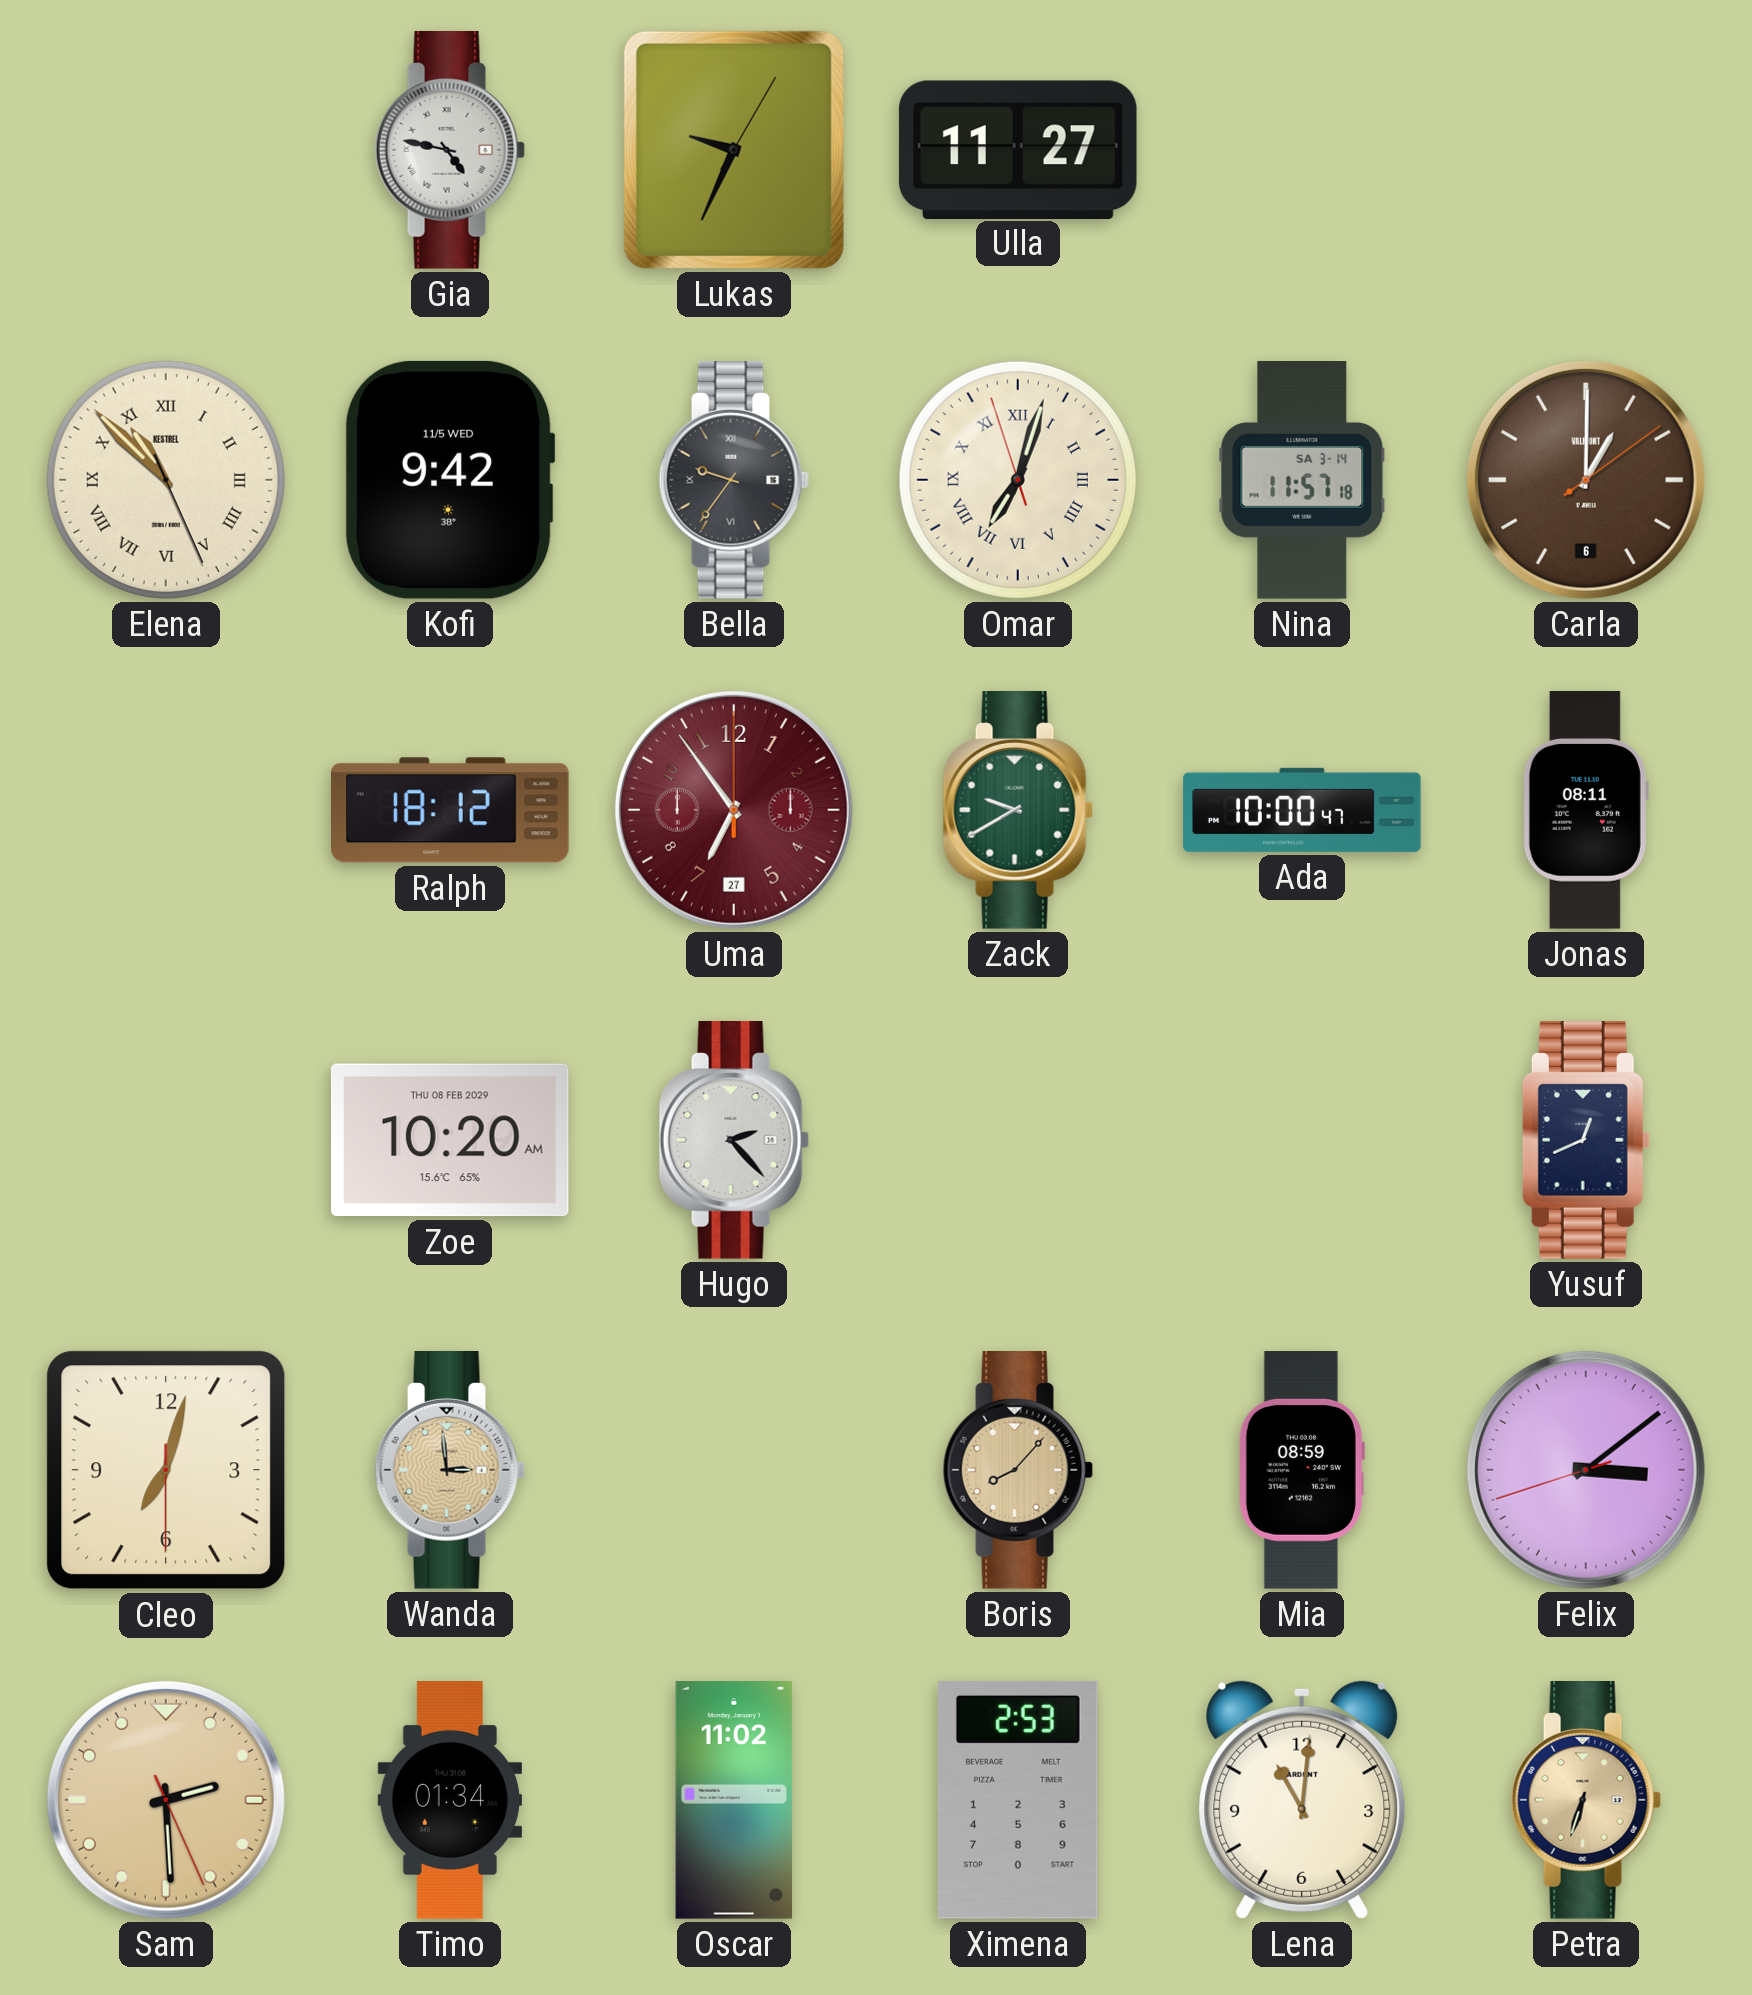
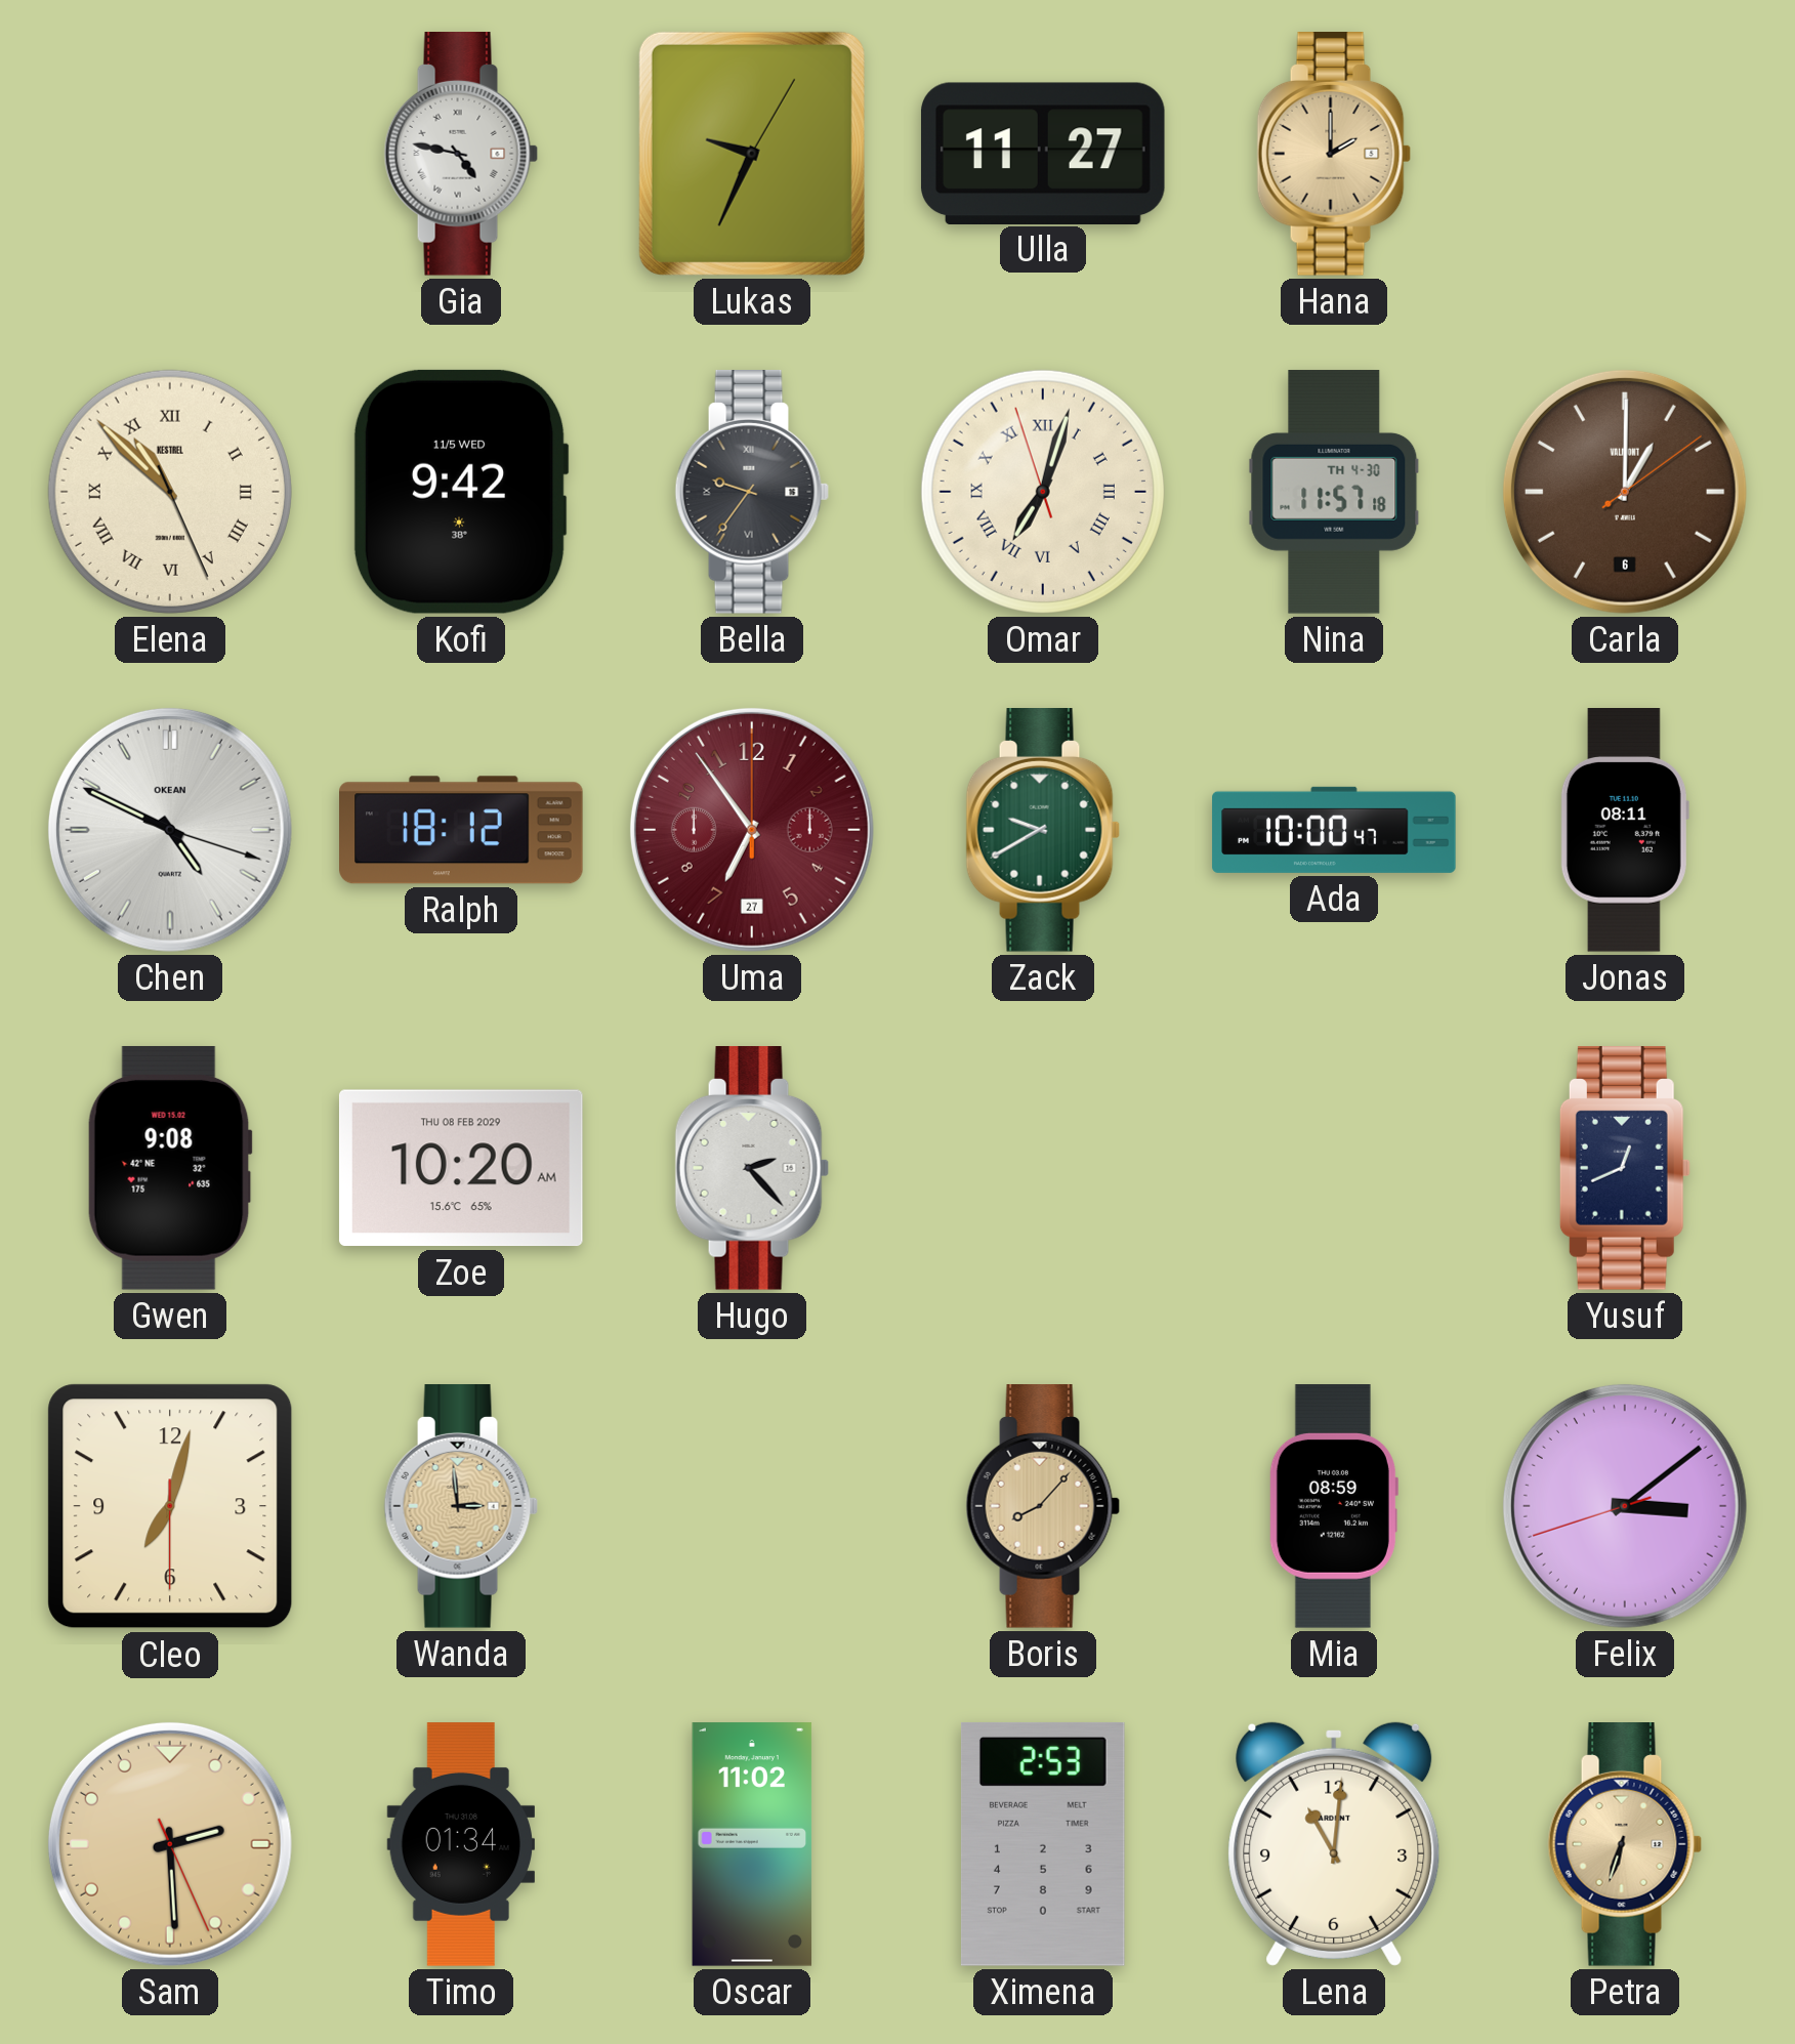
Hana: none -> 2:00 (1334, 155)
Nina date: SA 3-14 -> TH 4-30 (1334, 492)
Chen: none -> 4:49 (170, 830)
Gwen: none -> 9:08 (170, 1168)
